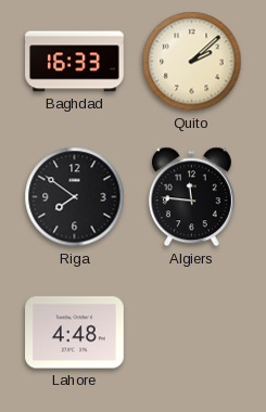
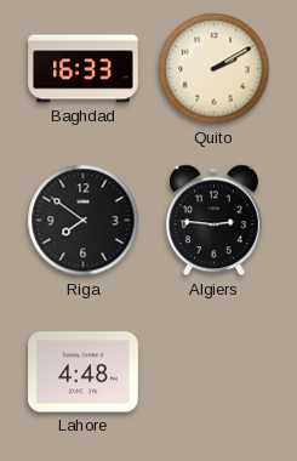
Quito: 2:08 -> 2:10 (215, 69)
Algiers: 11:46 -> 2:46 (213, 221)
